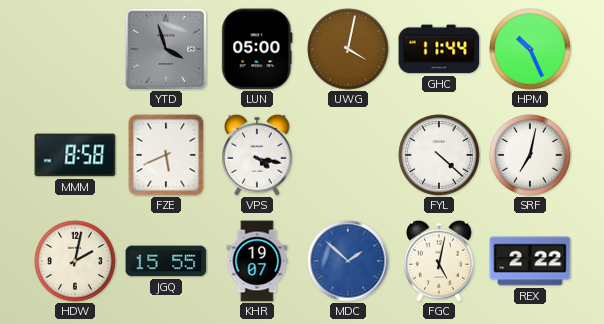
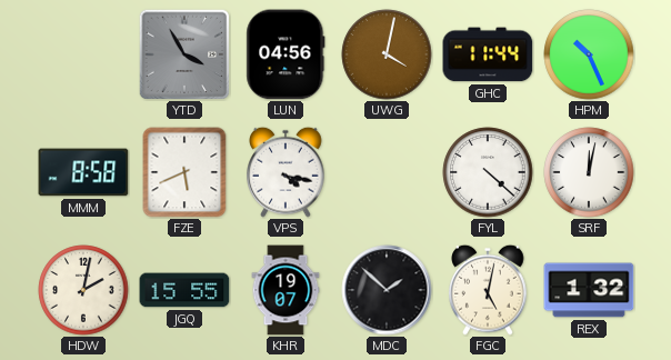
YTD: 3:57 -> 3:55 (184, 54)
LUN: 05:00 -> 04:56 (286, 54)
SRF: 7:02 -> 12:02 (589, 172)
MDC dial: blue -> black (387, 290)
REX: 2:22 -> 1:32 (589, 290)
